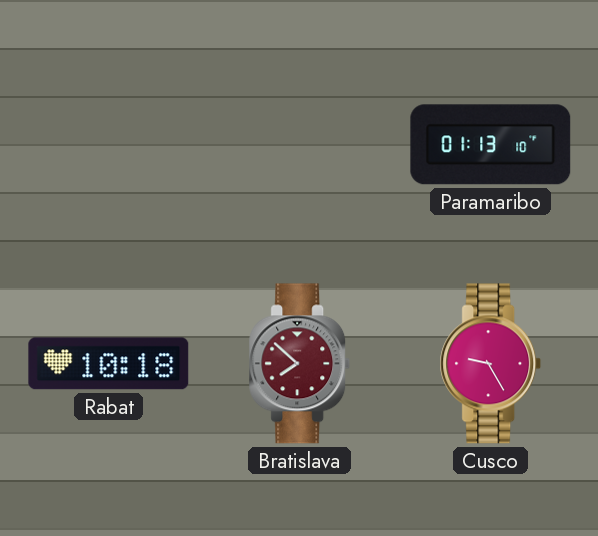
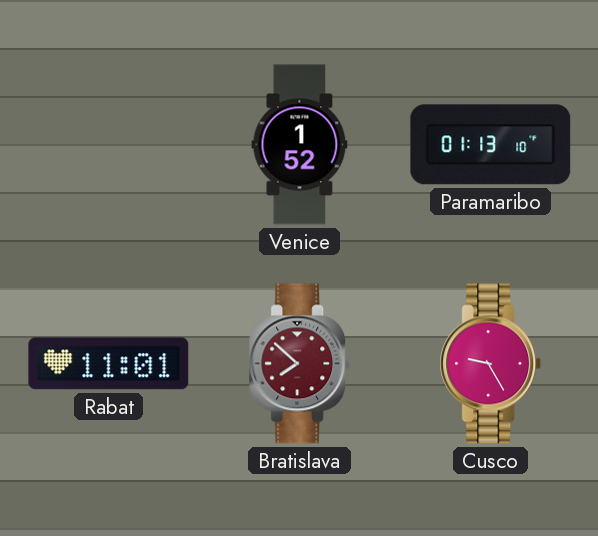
Venice: none -> 1:52 (300, 145)
Rabat: 10:18 -> 11:01 (109, 364)
